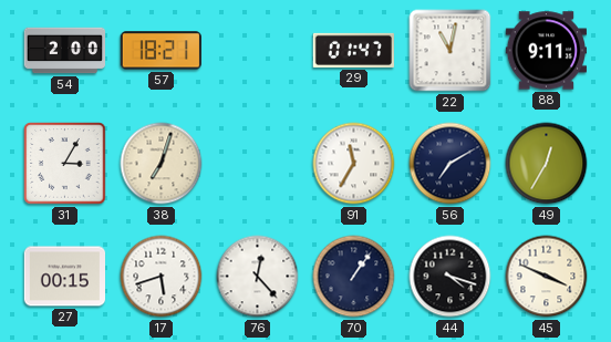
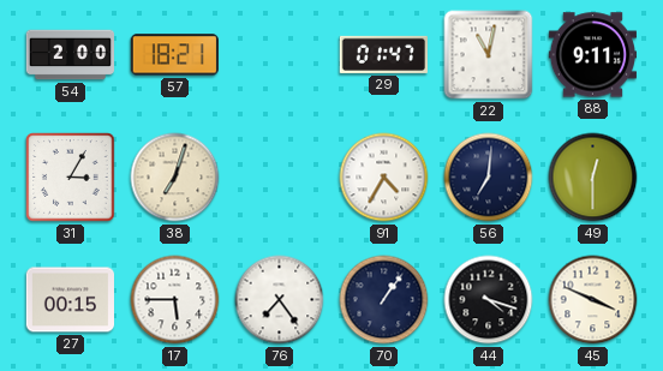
91: 11:35 -> 4:35 (384, 178)
56: 7:10 -> 7:01 (489, 178)
49: 12:35 -> 12:30 (593, 178)
17: 5:42 -> 5:45 (175, 300)
76: 12:23 -> 7:24 (280, 300)
